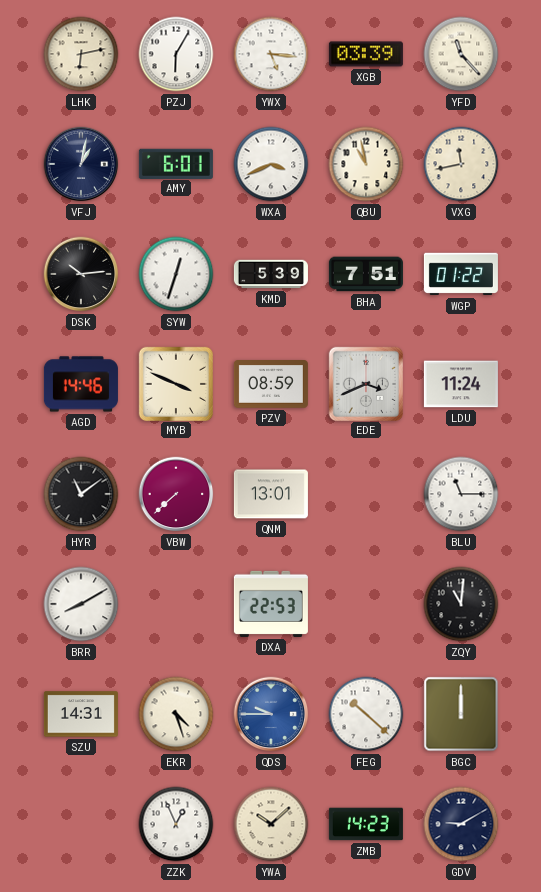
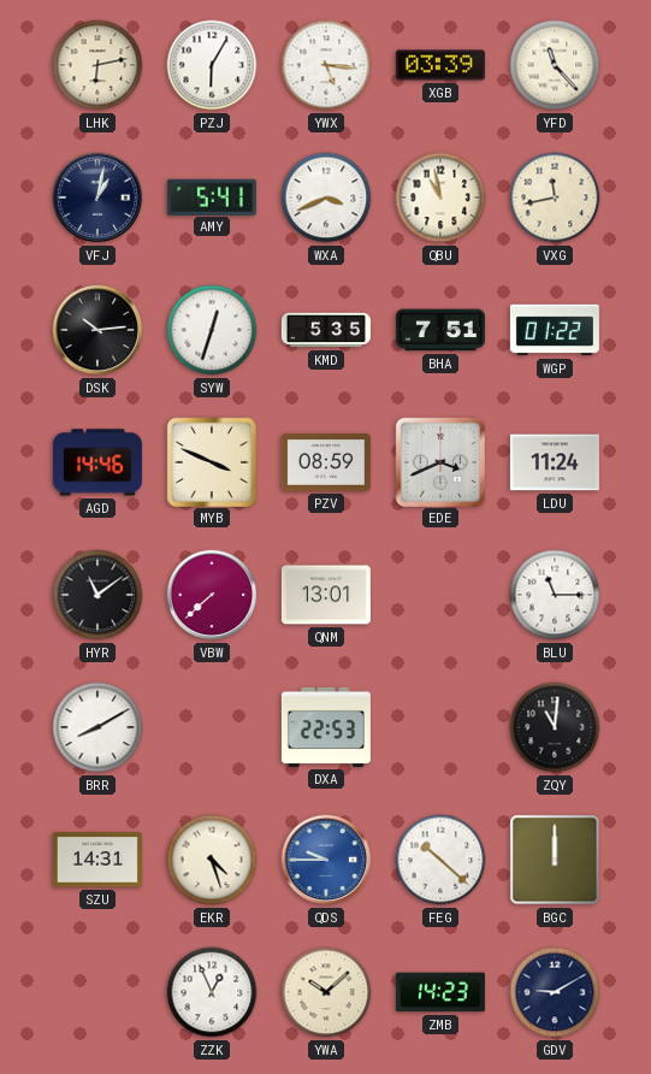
AMY: 6:01 -> 5:41 (212, 196)
KMD: 5:39 -> 5:35 (326, 330)
